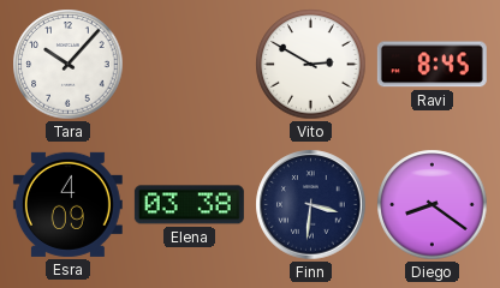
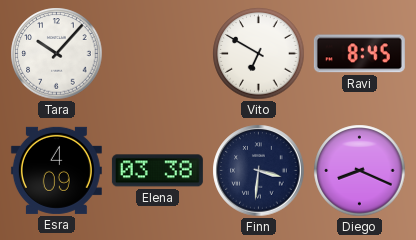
Vito: 2:50 -> 6:50 (259, 54)
Diego: 8:21 -> 8:19 (360, 171)
